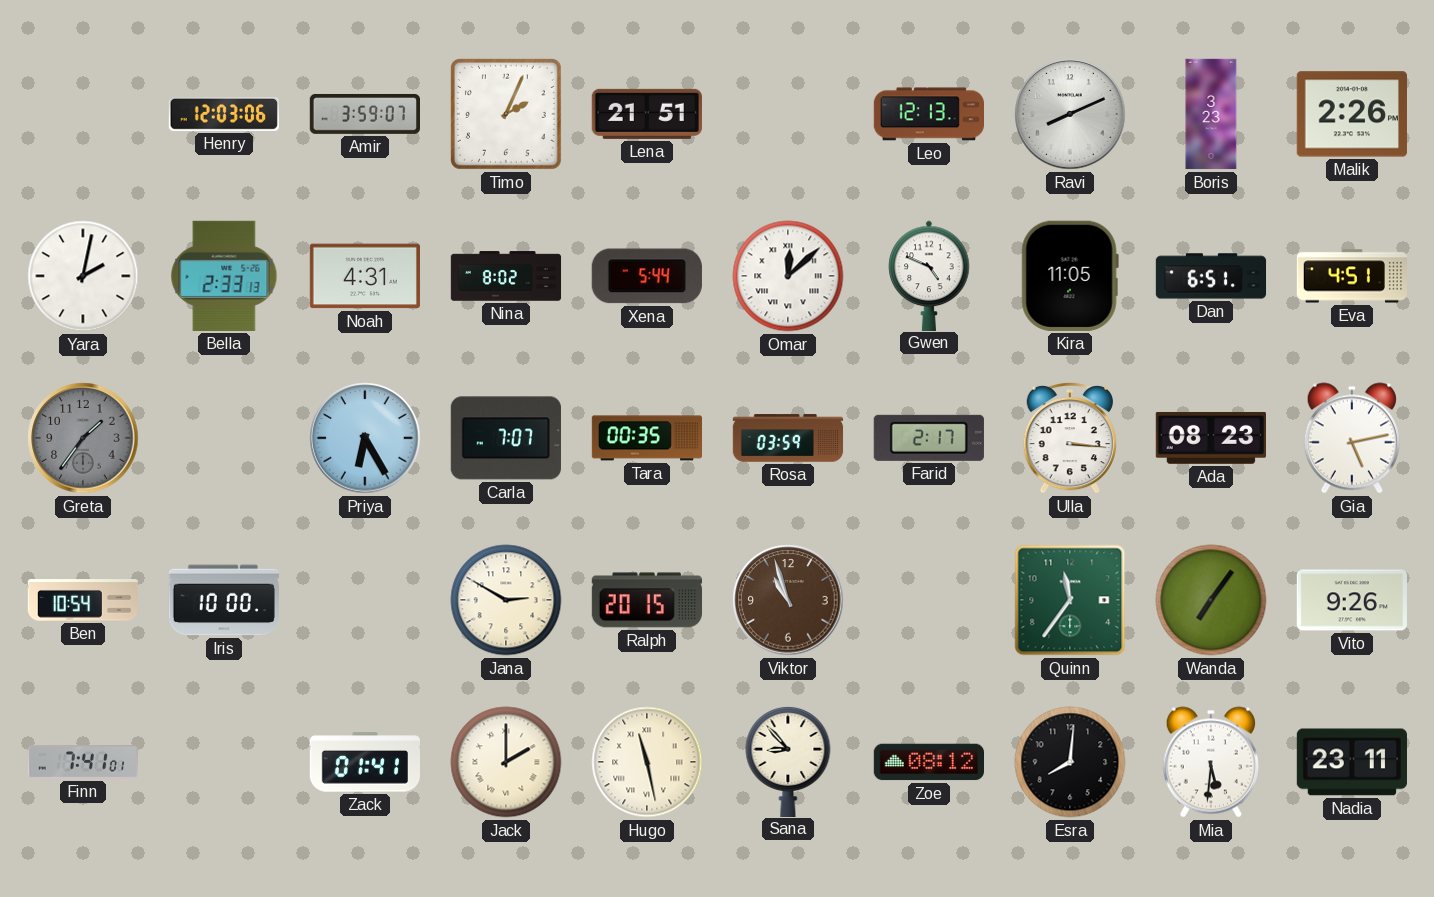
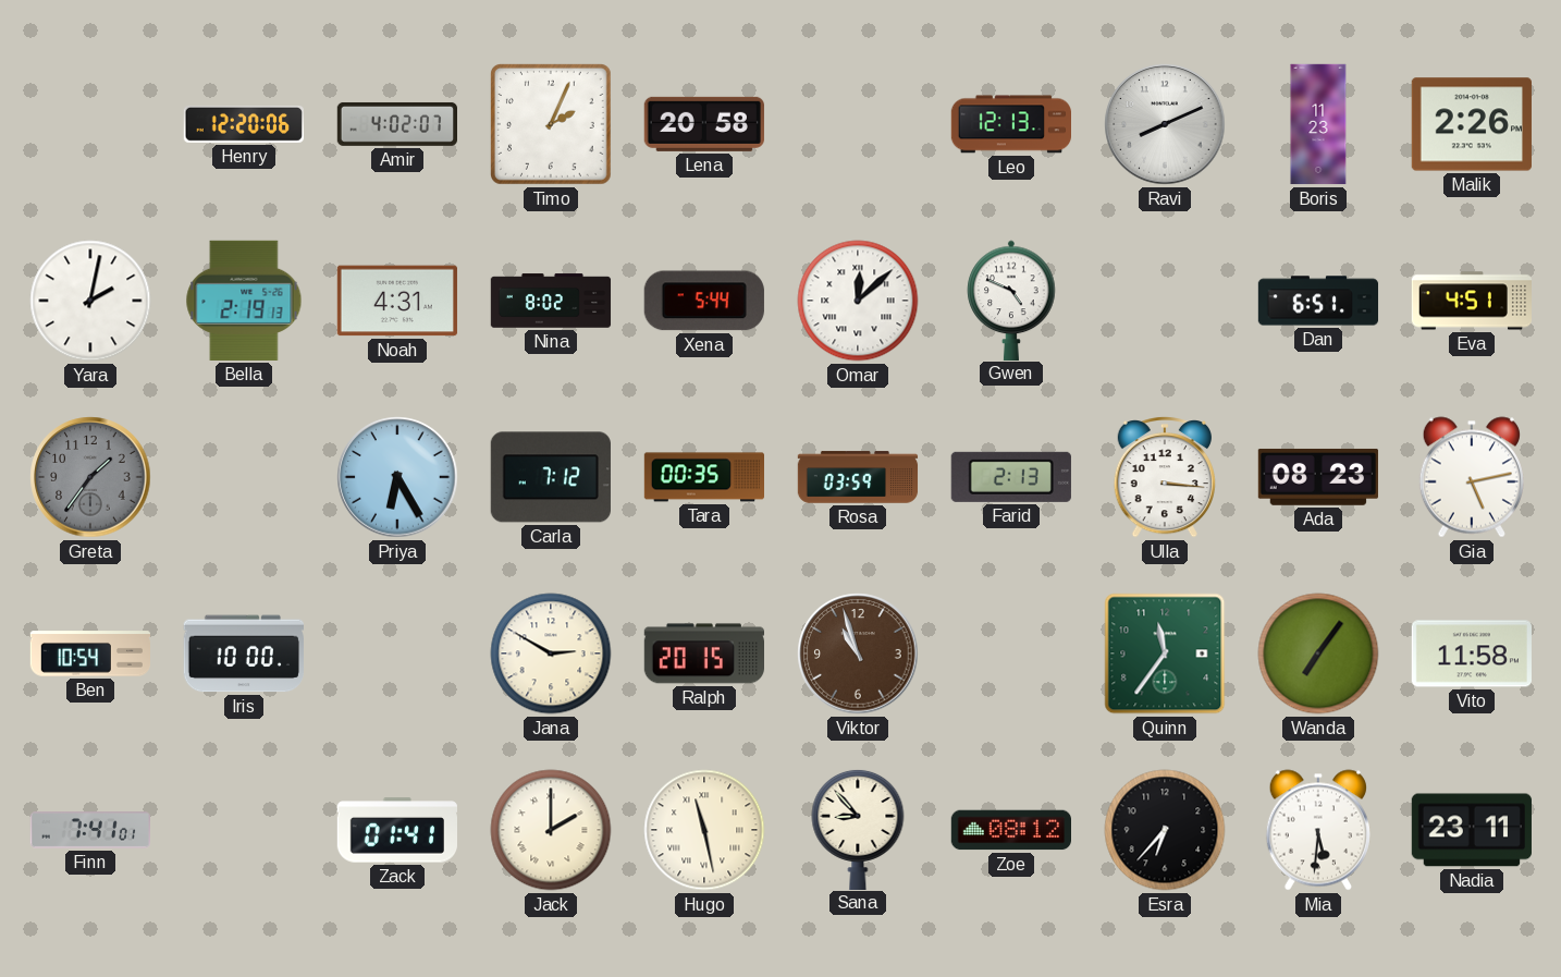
Henry: 12:03 -> 12:20 (243, 124)
Amir: 3:59 -> 4:02 (396, 124)
Lena: 21:51 -> 20:58 (704, 124)
Boris: 3:23 -> 11:23 (1318, 124)
Bella: 2:33 -> 2:19 (244, 301)
Kira: 11:05 -> none (1070, 276)
Carla: 7:07 -> 7:12 (551, 477)
Farid: 2:17 -> 2:13 (1011, 477)
Vito: 9:26 -> 11:58 (1472, 654)
Esra: 8:01 -> 6:37 (1165, 830)
